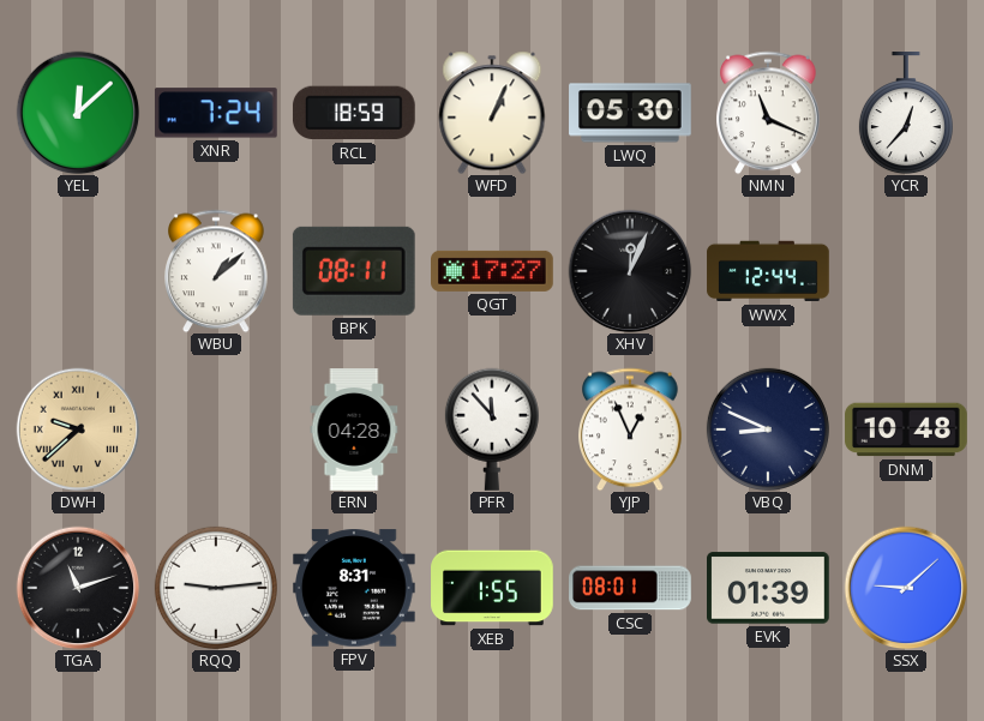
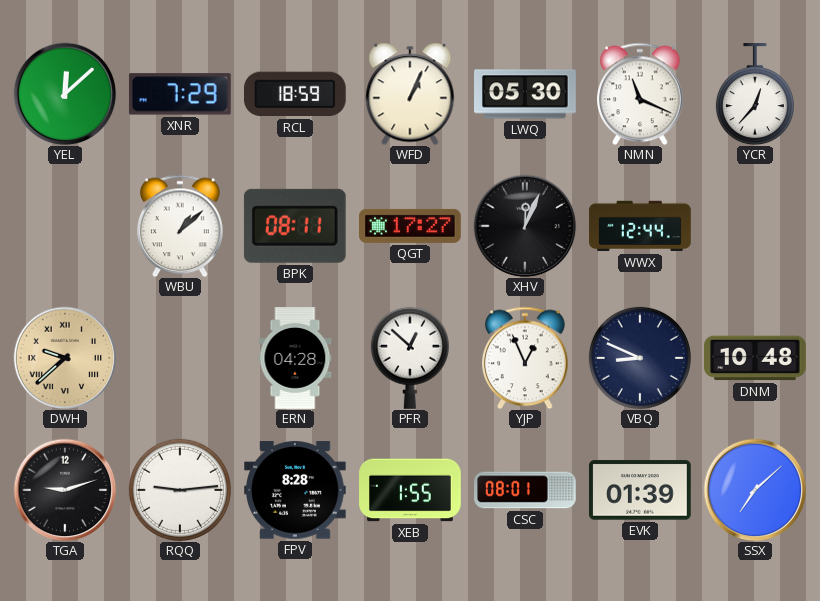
XNR: 7:24 -> 7:29 (180, 94)
PFR: 11:53 -> 12:52 (410, 358)
TGA: 11:12 -> 9:12 (65, 490)
FPV: 8:31 -> 8:28 (296, 490)
SSX: 9:08 -> 7:08 (755, 490)
